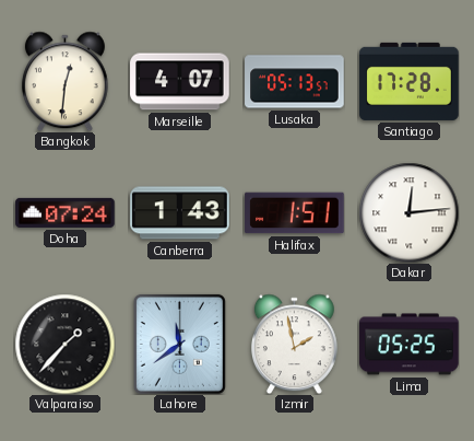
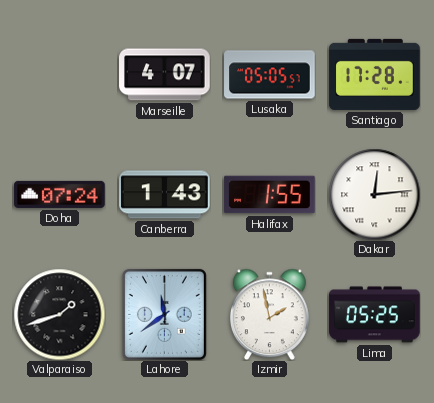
Bangkok: 12:31 -> none (64, 81)
Lusaka: 05:13 -> 05:05 (270, 75)
Halifax: 1:51 -> 1:55 (270, 195)
Valparaiso: 1:37 -> 1:42 (59, 314)
